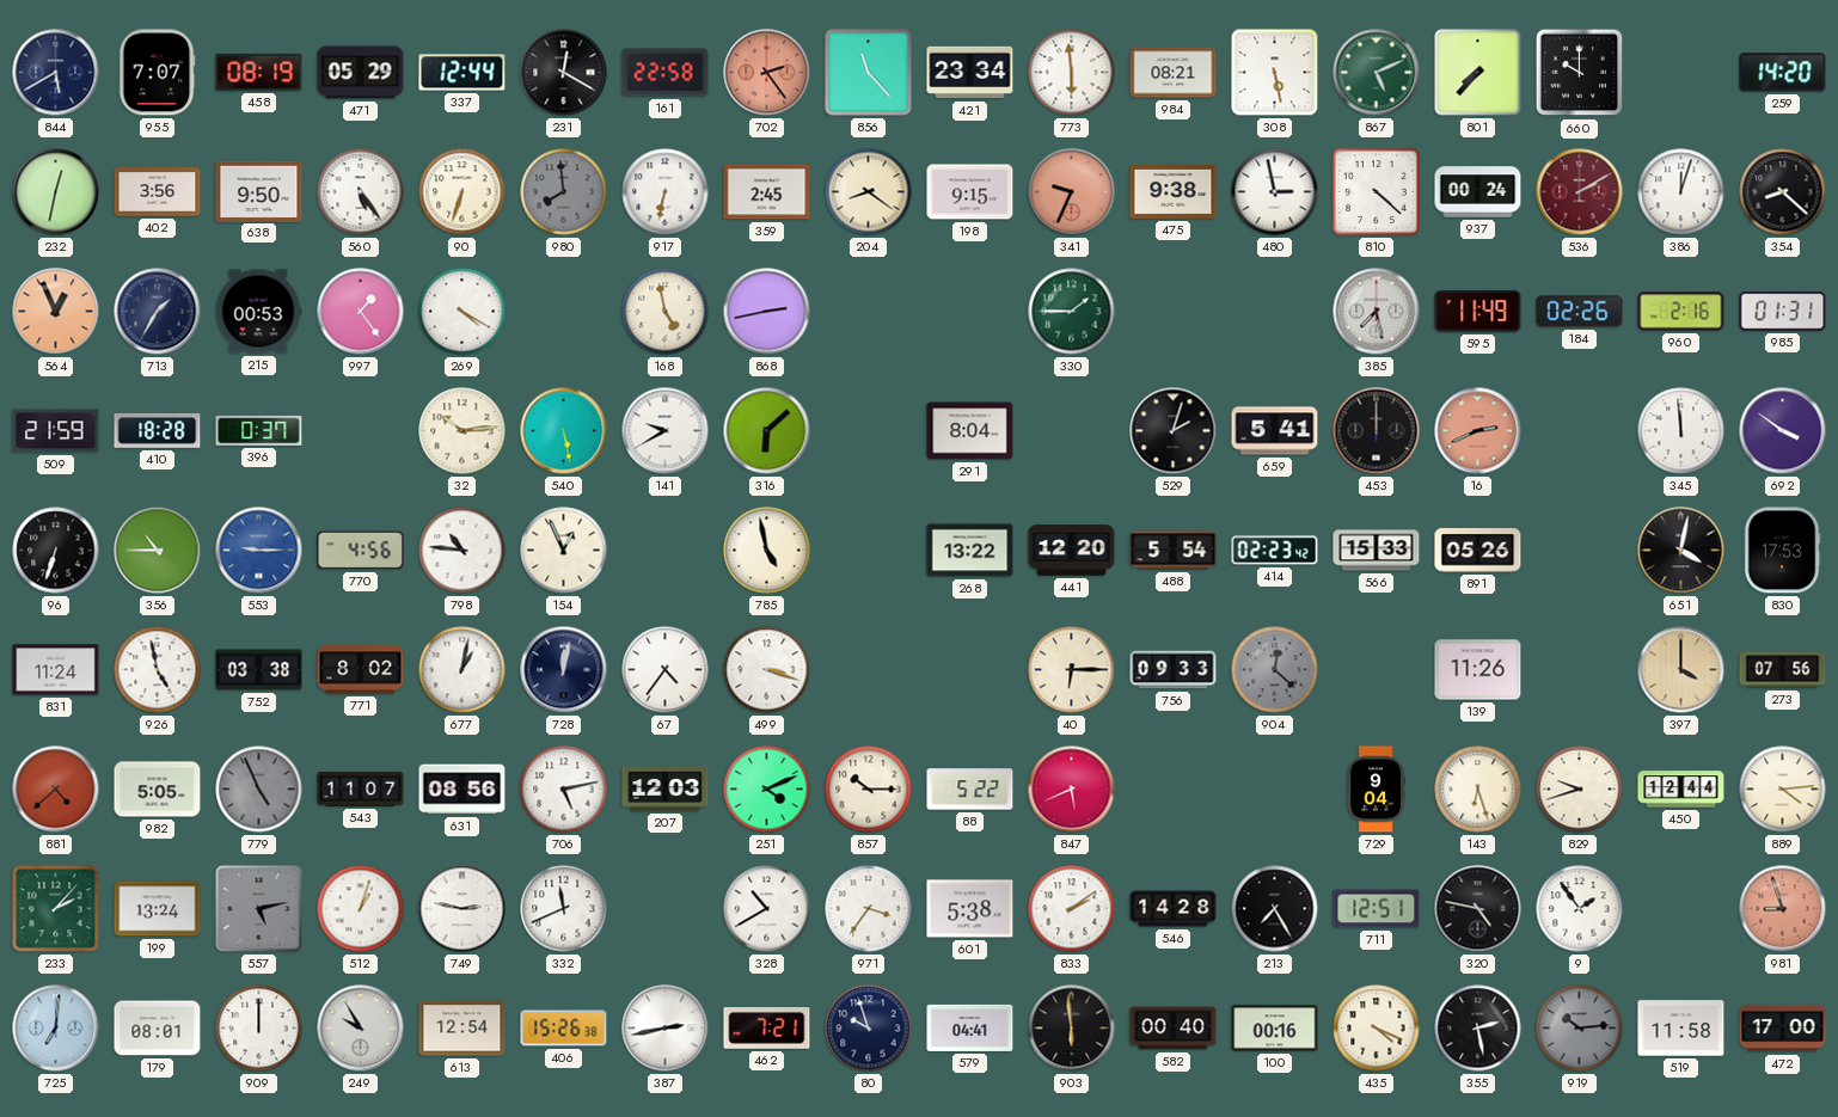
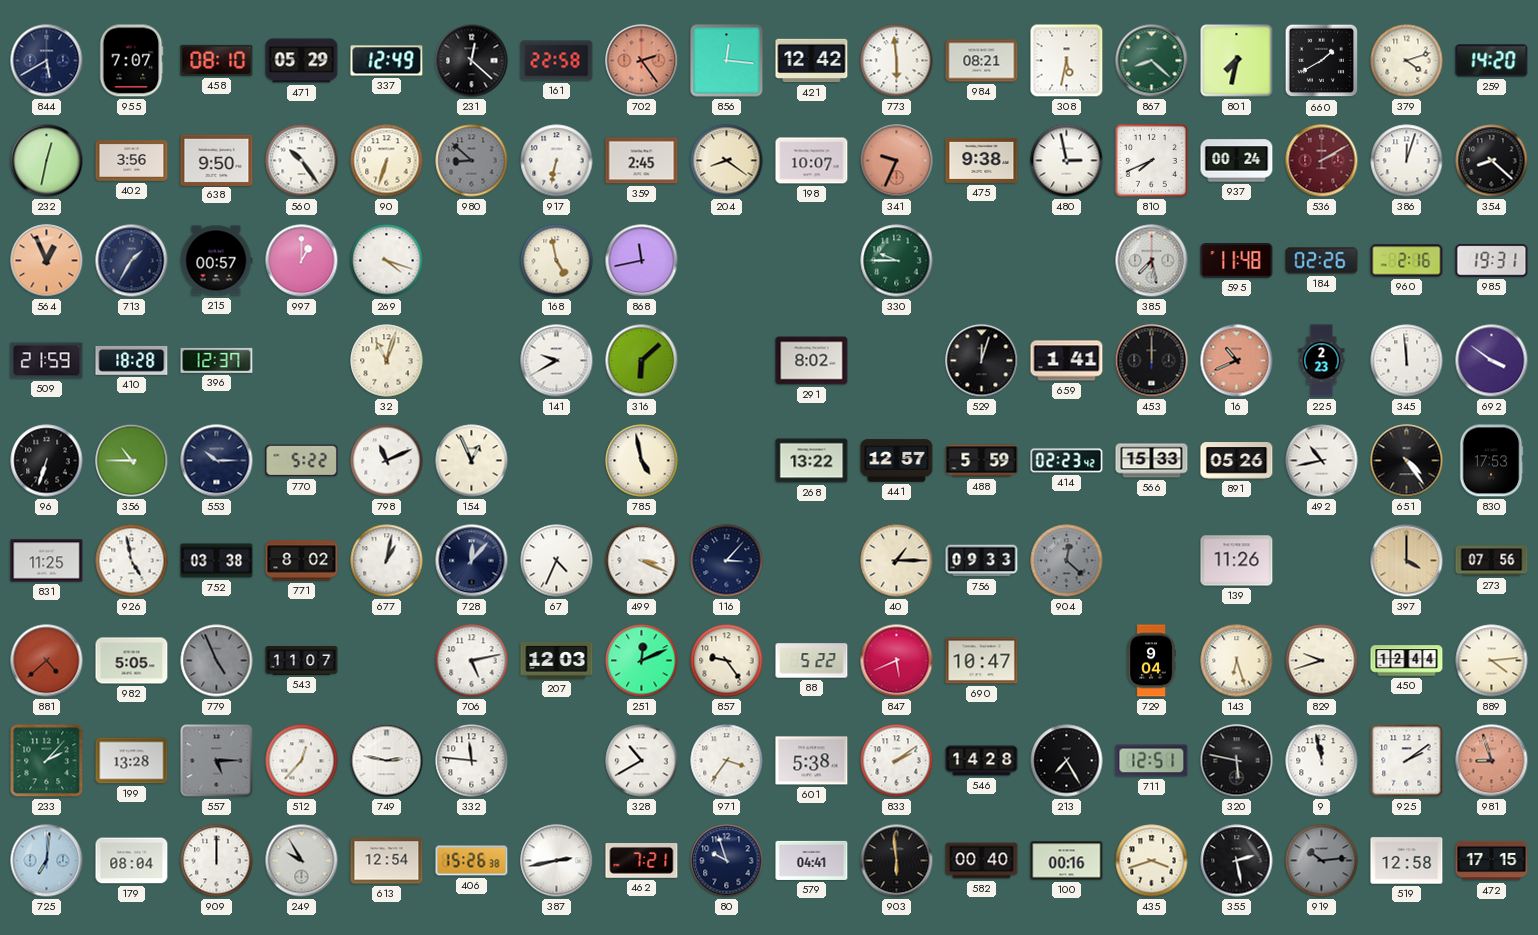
458: 08:19 -> 08:10 (217, 60)
337: 12:44 -> 12:49 (387, 61)
231: 12:20 -> 12:22 (472, 61)
856: 11:23 -> 12:16 (727, 61)
421: 23:34 -> 12:42 (812, 61)
308: 5:28 -> 5:32 (1067, 61)
867: 5:11 -> 8:22 (1152, 61)
801: 7:37 -> 7:32 (1237, 61)
660: 10:00 -> 1:40 (1322, 61)
379: none -> 4:12 (1407, 61)
560: 5:24 -> 10:24 (302, 161)
980: 7:59 -> 8:52 (472, 161)
198: 9:15 -> 10:07 (812, 161)
810: 4:22 -> 7:41 (1151, 160)
215: 00:53 -> 00:57 (216, 261)
997: 1:24 -> 1:00 (302, 261)
269: 4:20 -> 4:18 (387, 261)
868: 2:43 -> 11:43 (642, 261)
330: 1:45 -> 9:45 (897, 261)
595: 11:49 -> 11:48 (1237, 261)
985: 01:31 -> 19:31 (1492, 261)
396: 0:37 -> 12:37 (217, 360)
32: 10:14 -> 11:03 (387, 361)
540: 5:28 -> none (564, 431)
291: 8:04 -> 8:02 (812, 361)
529: 2:03 -> 12:03 (982, 361)
659: 5:41 -> 1:41 (1067, 361)
16: 2:41 -> 10:41 (1237, 361)
225: none -> 2:23 (1322, 361)
553: 9:15 -> 10:15 (217, 461)
553 dial: blue -> navy (217, 461)
770: 4:56 -> 5:22 (302, 461)
798: 10:46 -> 11:11 (387, 461)
441: 12:20 -> 12:57 (897, 461)
488: 5:54 -> 5:59 (982, 461)
492: none -> 10:43 (1322, 461)
651: 4:02 -> 4:24 (1407, 461)
831: 11:24 -> 11:25 (47, 561)
728: 12:02 -> 12:07 (472, 561)
67: 4:36 -> 4:34 (557, 561)
499: 3:18 -> 3:19 (642, 561)
116: none -> 3:07 (727, 561)
40: 6:15 -> 1:15 (897, 561)
631: 08:56 -> none (462, 790)
251: 4:11 -> 12:11 (642, 661)
857: 10:15 -> 9:24 (727, 661)
690: none -> 10:47 (982, 661)
199: 13:24 -> 13:28 (132, 761)
557: 5:13 -> 5:15 (217, 761)
512: 1:03 -> 12:37 (302, 761)
332: 11:41 -> 11:46 (472, 761)
320: 4:47 -> 5:47 (1237, 761)
9: 1:54 -> 11:58 (1322, 761)
925: none -> 2:09 (1407, 761)
179: 08:01 -> 08:04 (132, 861)
435: 4:19 -> 3:42 (1152, 861)
519: 11:58 -> 12:58 (1407, 861)
472: 17:00 -> 17:15 (1492, 861)
